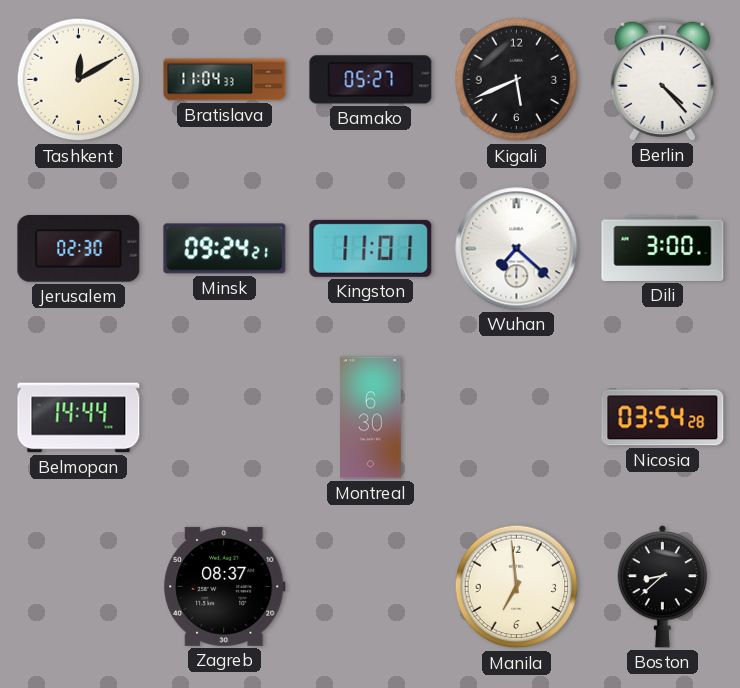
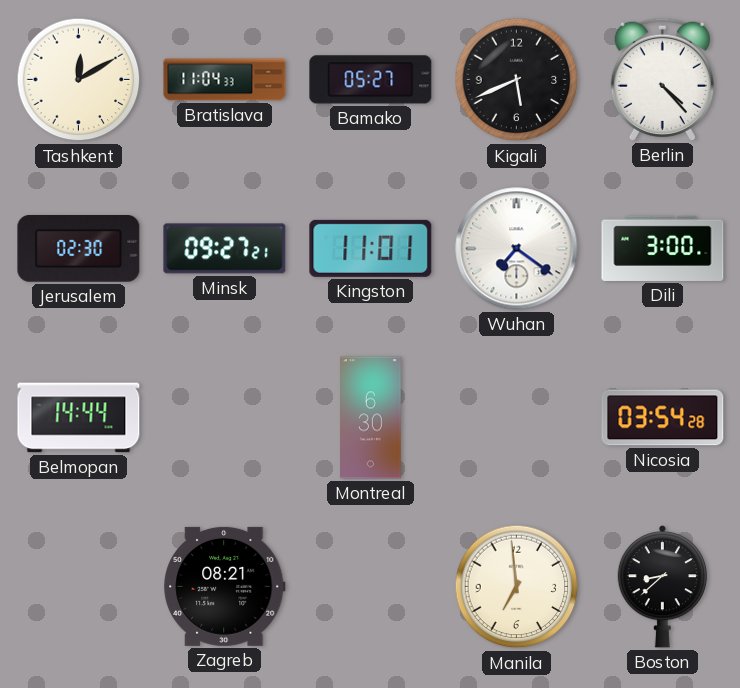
Minsk: 09:24 -> 09:27 (225, 249)
Wuhan: 7:22 -> 7:21 (517, 249)
Zagreb: 08:37 -> 08:21 (225, 586)
